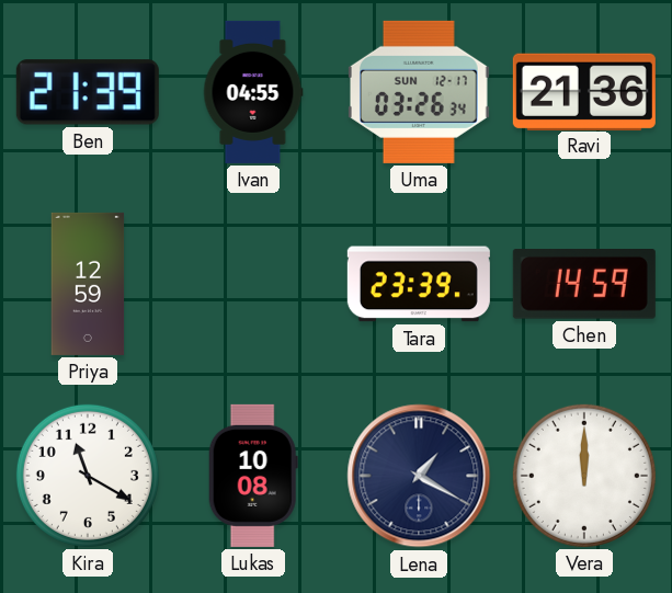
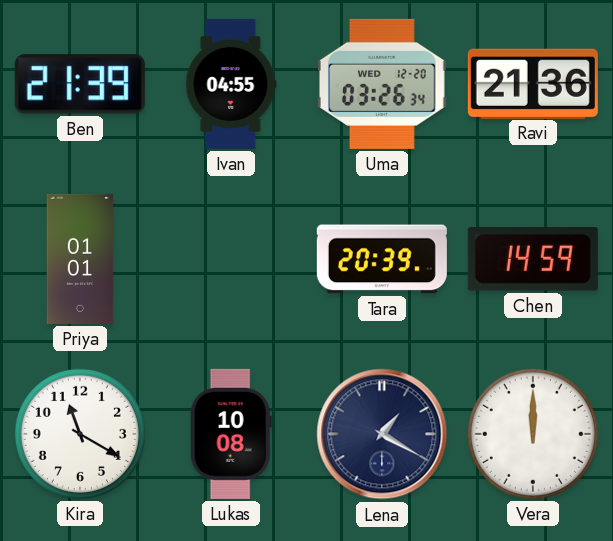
Uma date: SUN 12-17 -> WED 12-20 (383, 84)
Priya: 12:59 -> 01:01 (80, 259)
Tara: 23:39 -> 20:39 (382, 259)
